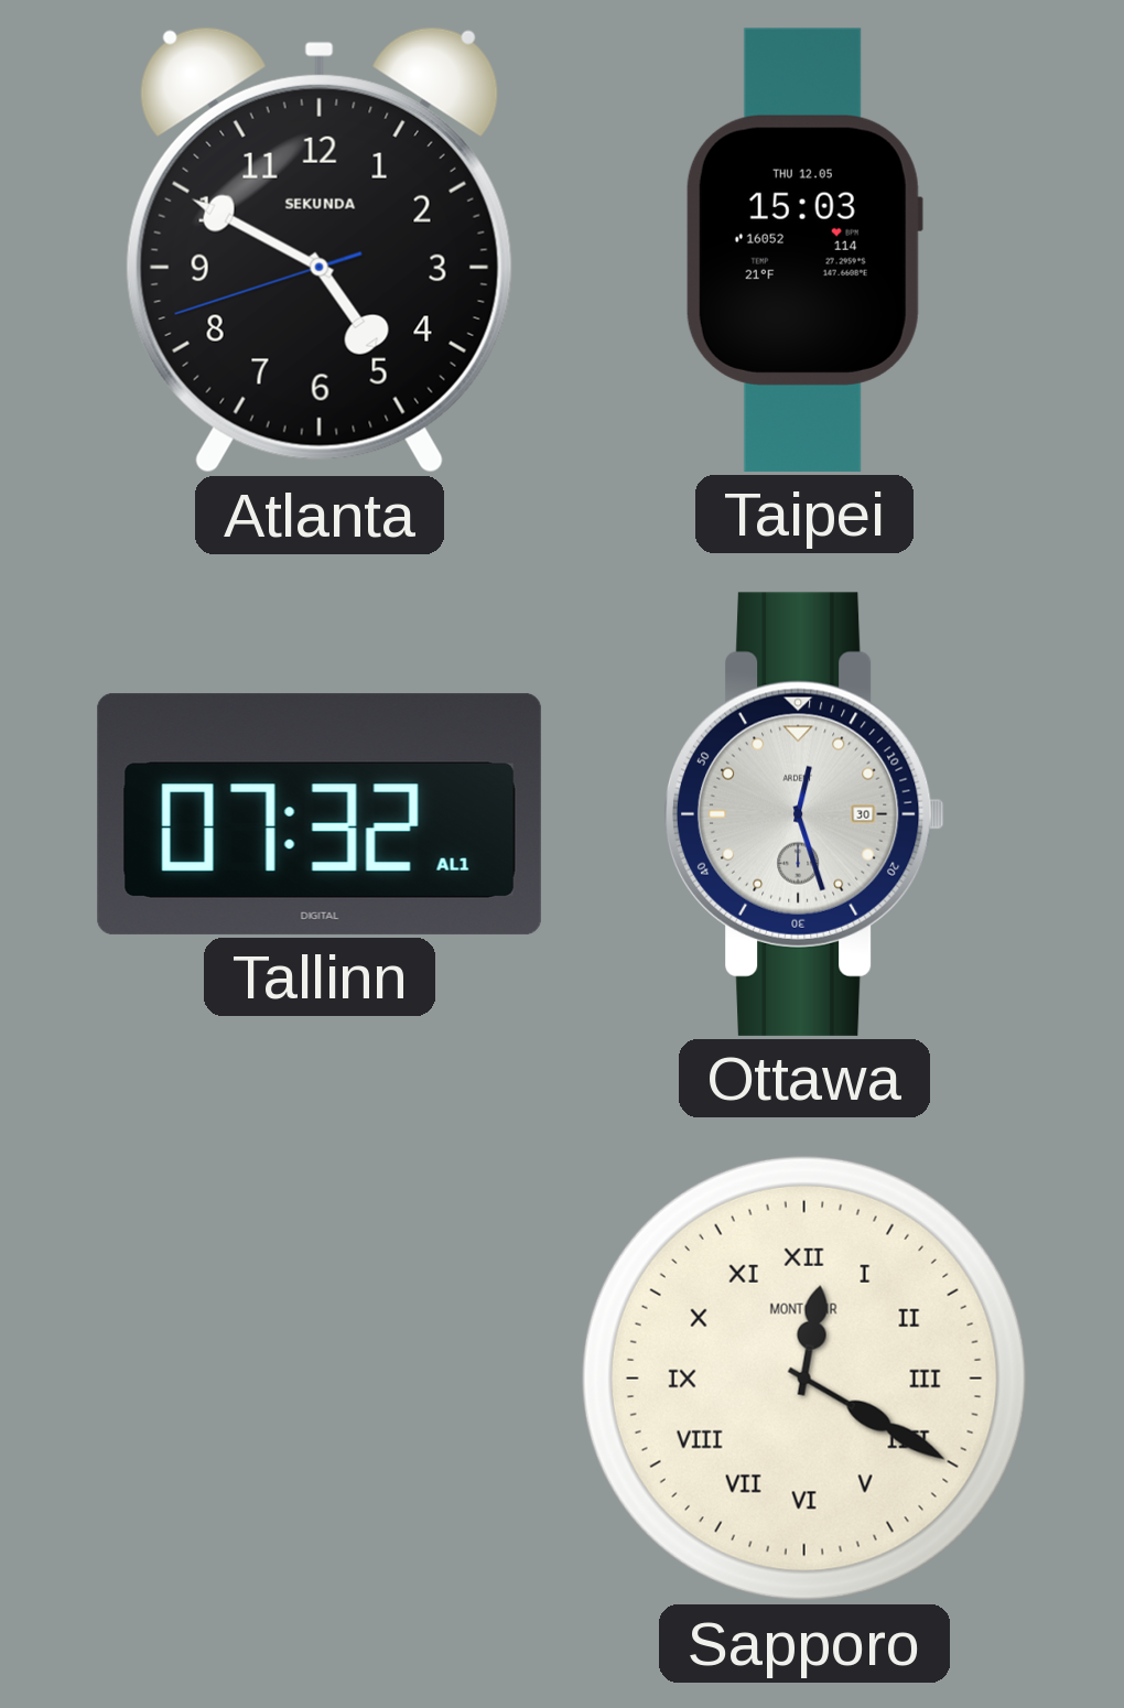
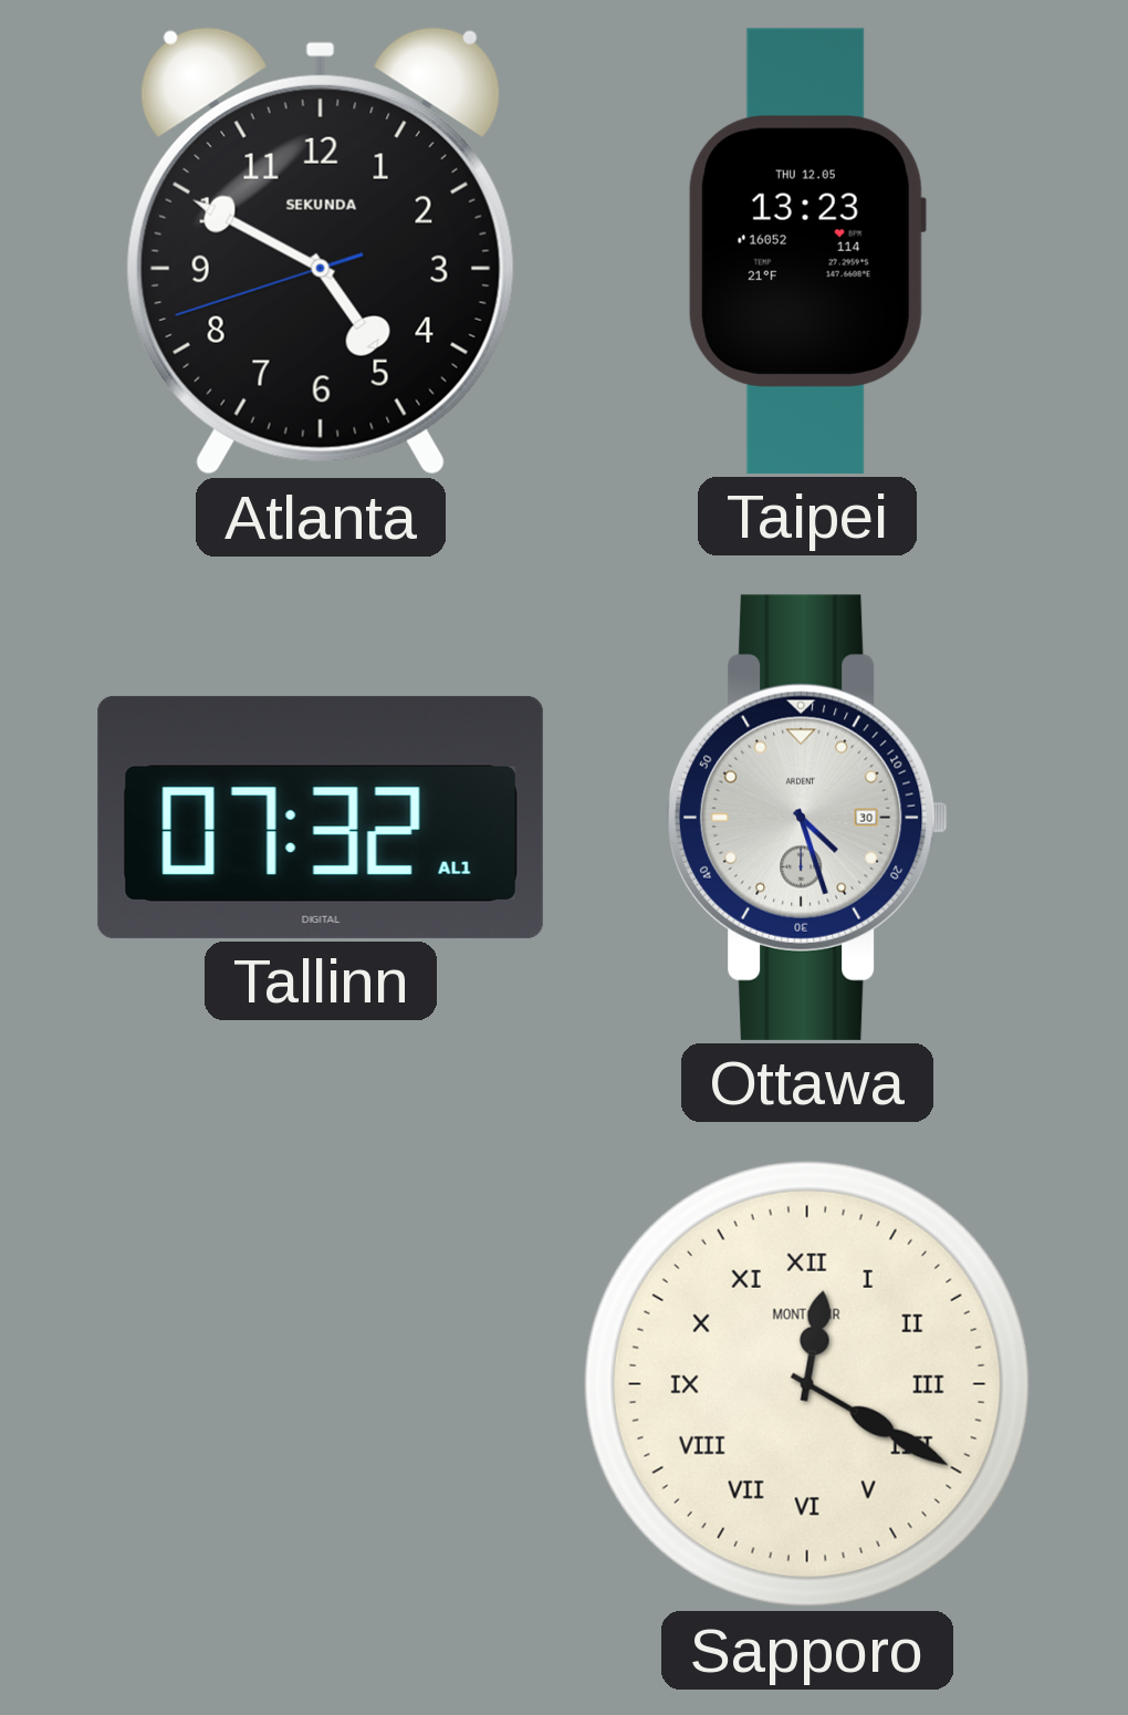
Taipei: 15:03 -> 13:23 (807, 251)
Ottawa: 12:27 -> 4:27 (807, 818)
